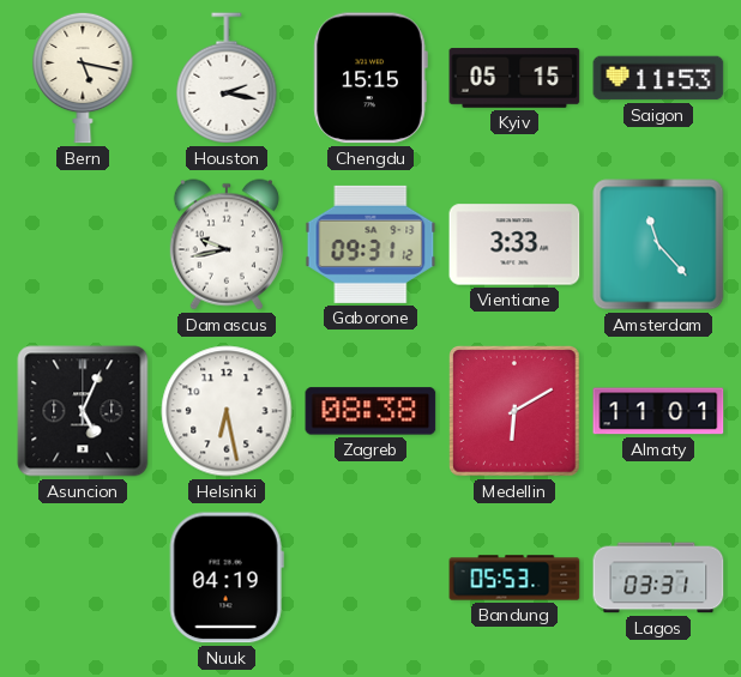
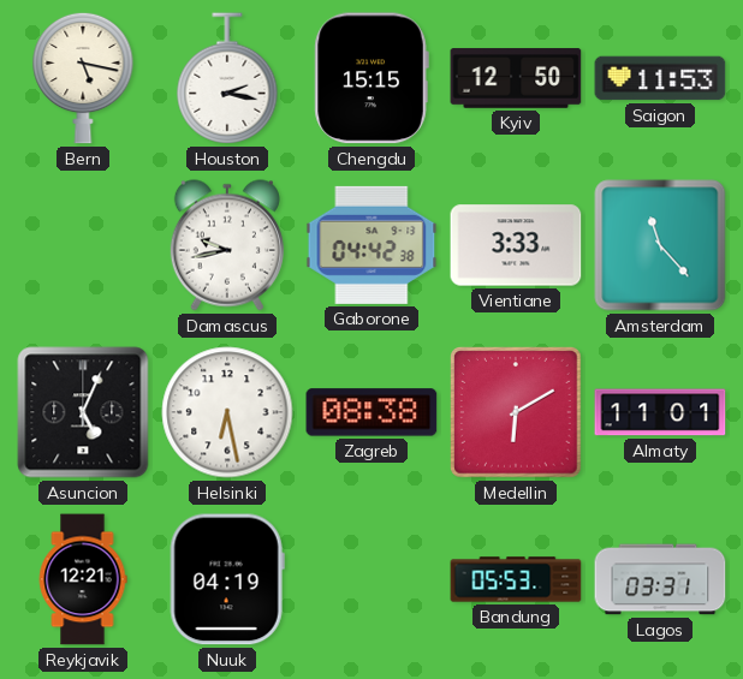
Kyiv: 05:15 -> 12:50 (516, 78)
Gaborone: 09:31 -> 04:42 (371, 245)
Reykjavik: none -> 12:21 (83, 579)
